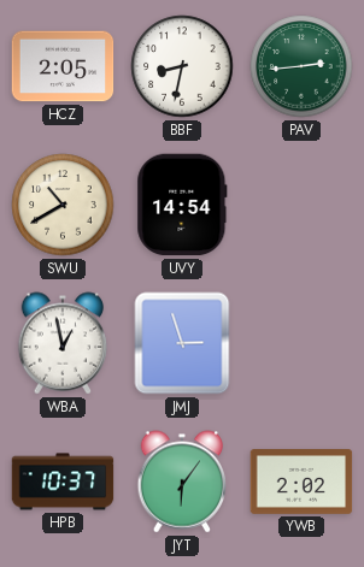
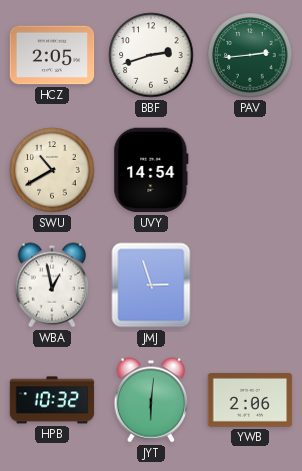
BBF: 8:32 -> 2:42 (151, 55)
HPB: 10:37 -> 10:32 (52, 400)
JYT: 6:06 -> 6:01 (151, 400)
YWB: 2:02 -> 2:06 (250, 401)
